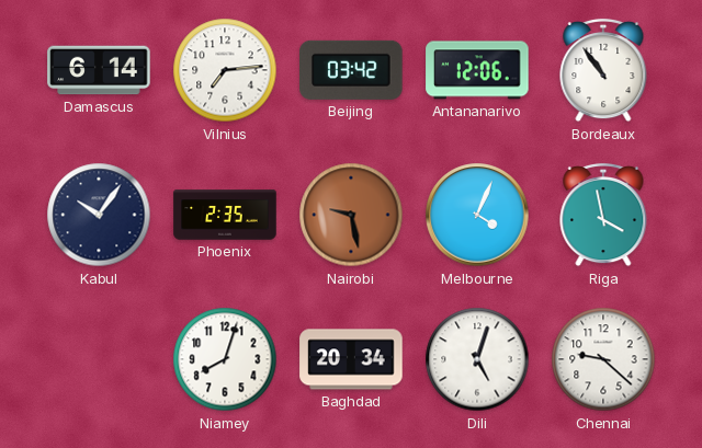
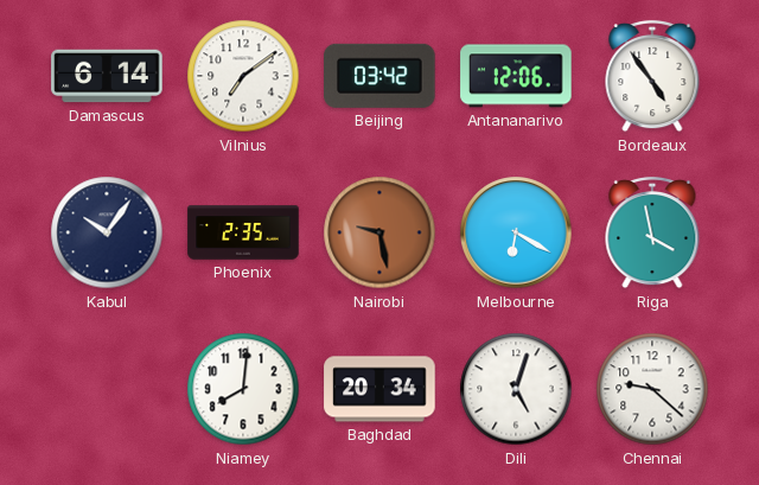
Vilnius: 7:14 -> 7:09 (243, 76)
Bordeaux: 10:54 -> 4:54 (652, 76)
Melbourne: 4:04 -> 6:20 (516, 232)
Niamey: 8:03 -> 8:01 (243, 389)
